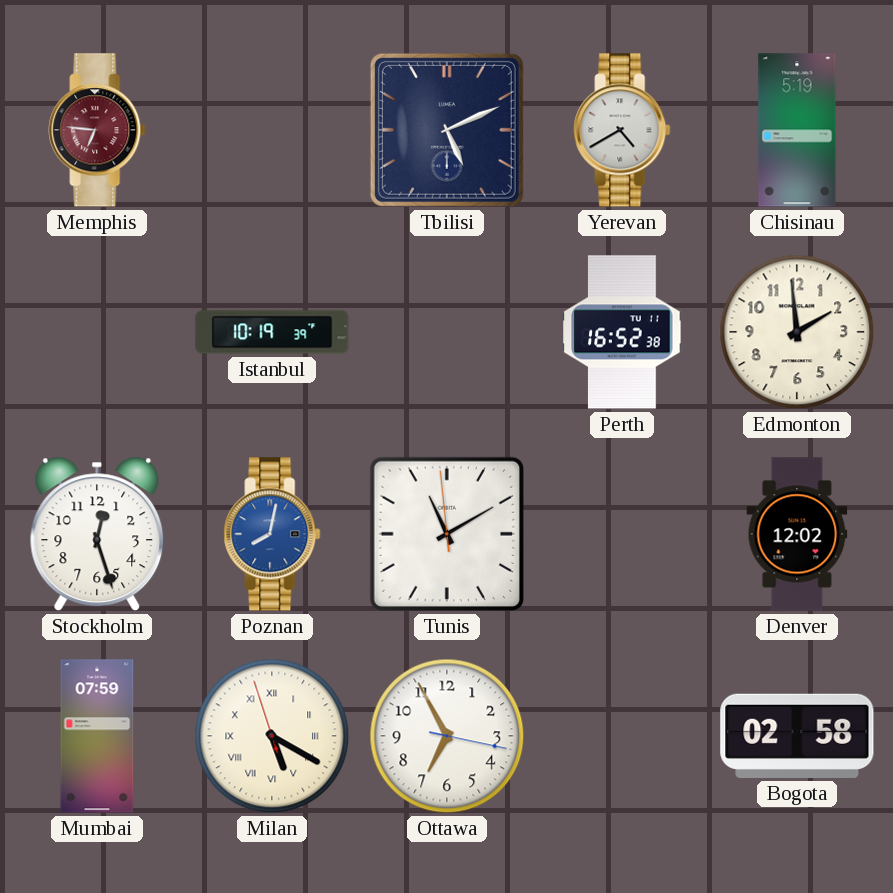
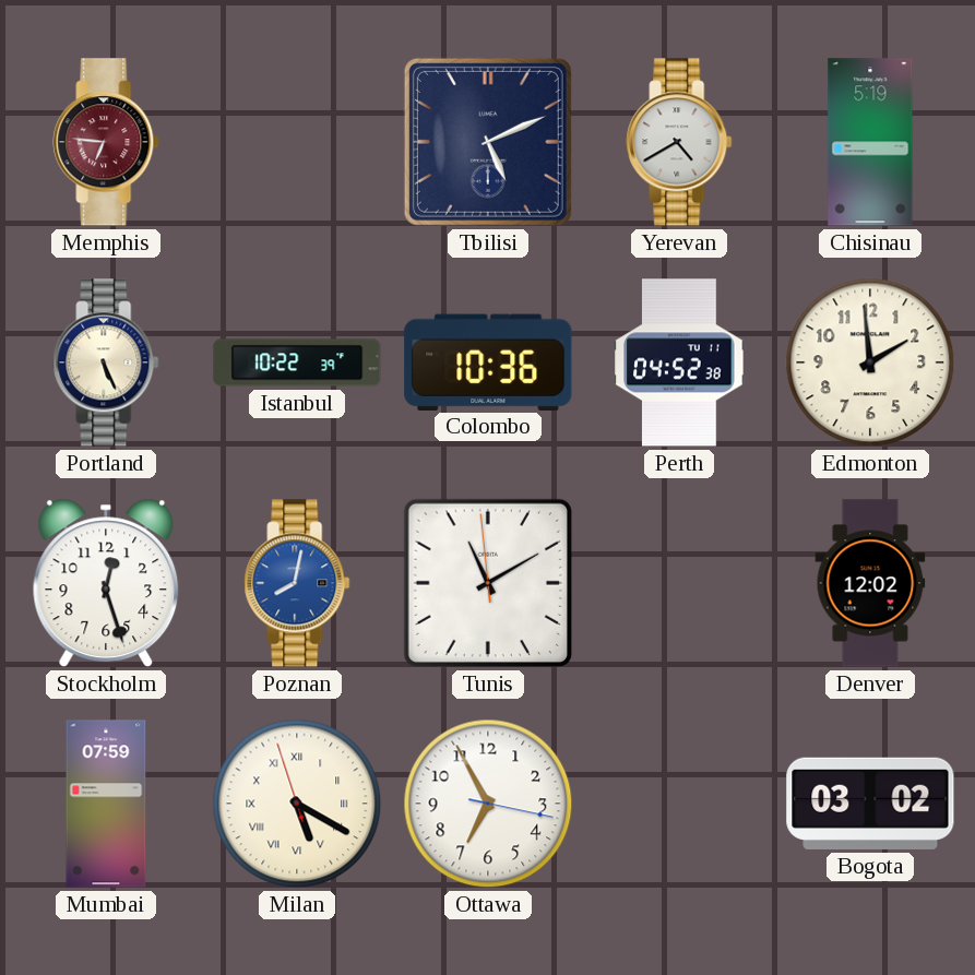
Portland: none -> 5:26 (106, 362)
Istanbul: 10:19 -> 10:22 (297, 362)
Colombo: none -> 10:36 (488, 361)
Perth: 16:52 -> 04:52 (679, 362)
Bogota: 02:58 -> 03:02 (870, 804)
